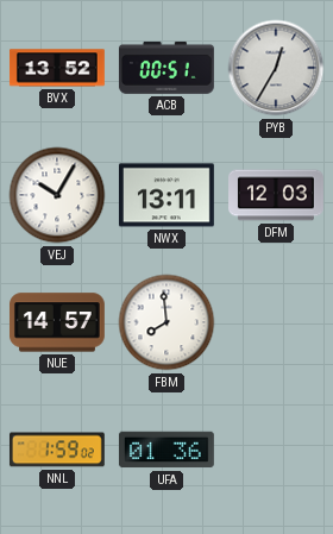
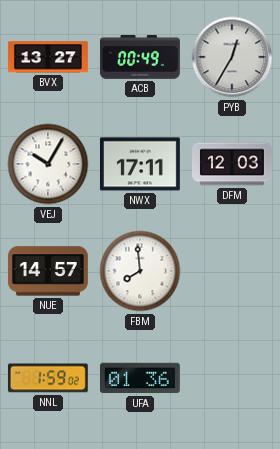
BVX: 13:52 -> 13:27 (48, 57)
ACB: 00:51 -> 00:49 (140, 57)
NWX: 13:11 -> 17:11 (140, 164)
